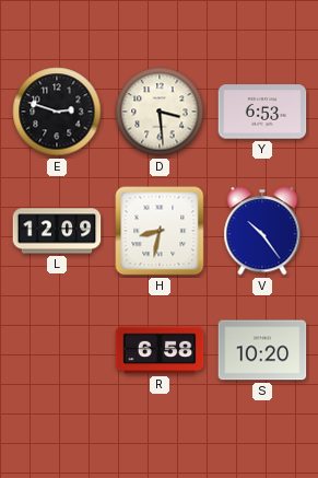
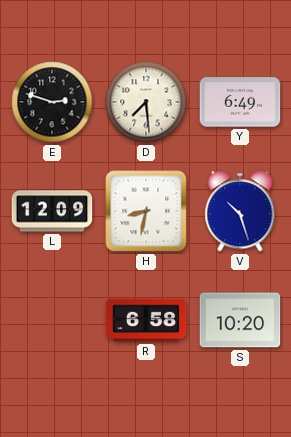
D: 3:29 -> 7:29 (146, 102)
Y: 6:53 -> 6:49 (240, 102)
V: 10:24 -> 10:27 (240, 211)
